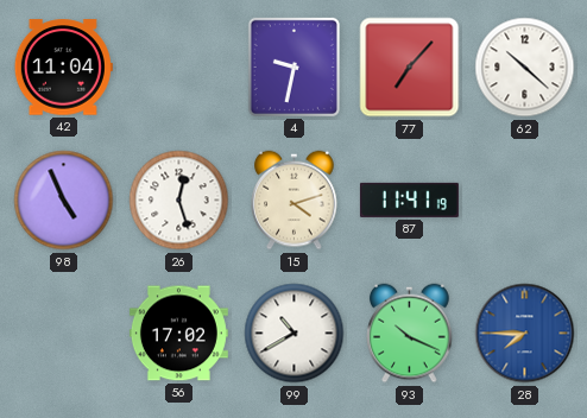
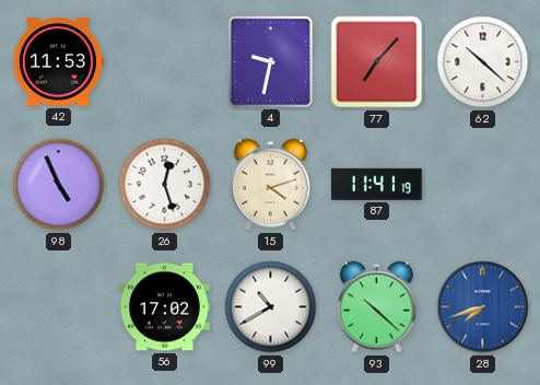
42: 11:04 -> 11:53 (58, 62)
93: 10:19 -> 10:22 (377, 307)
28: 7:45 -> 7:42 (483, 307)
